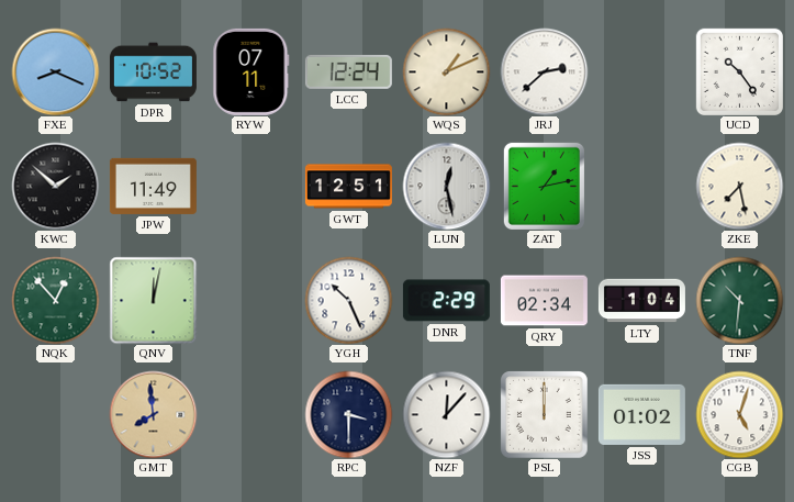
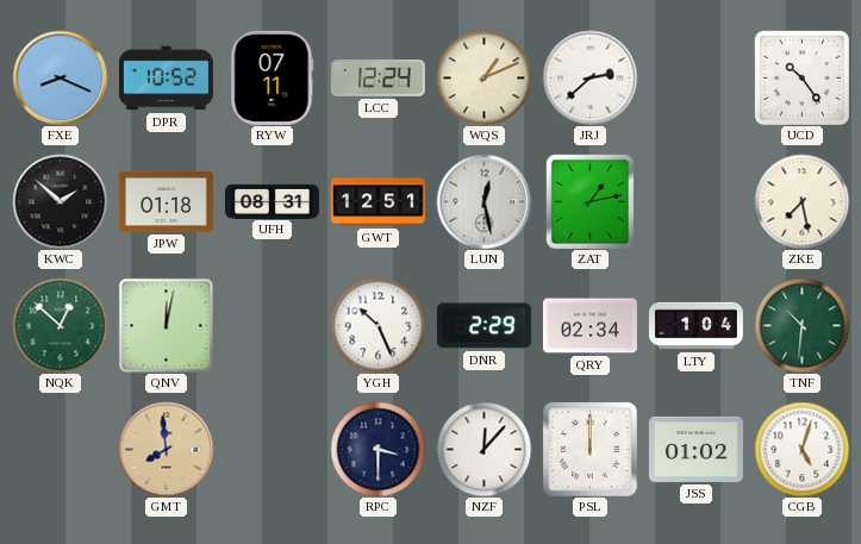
JPW: 11:49 -> 01:18 (166, 201)
UFH: none -> 08:31 (272, 201)
NQK: 12:53 -> 12:52 (60, 325)
